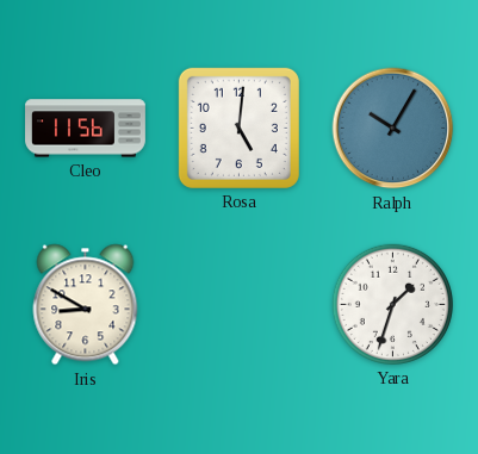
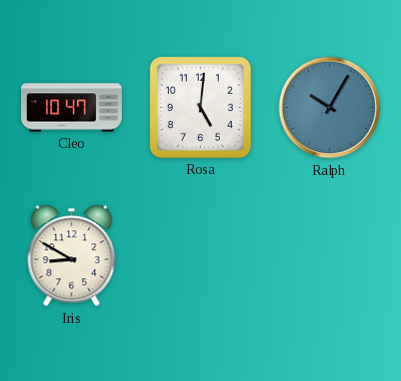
Cleo: 11:56 -> 10:47 (72, 108)
Yara: 1:33 -> none (392, 304)
